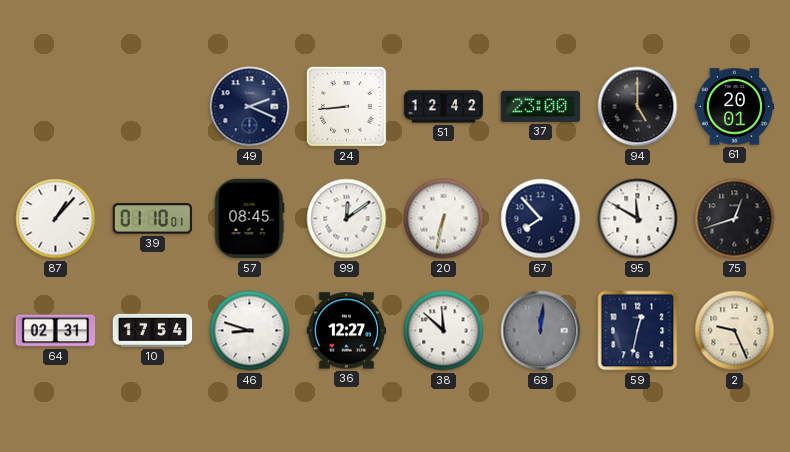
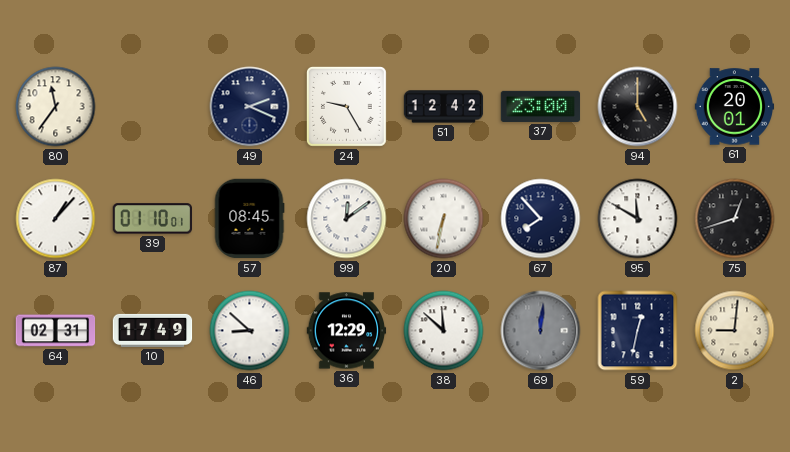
80: none -> 11:36 (56, 107)
24: 8:44 -> 9:25 (347, 107)
10: 17:54 -> 17:49 (153, 330)
46: 8:48 -> 8:52 (250, 331)
36: 12:27 -> 12:29 (347, 331)
2: 9:26 -> 9:01 (735, 331)
